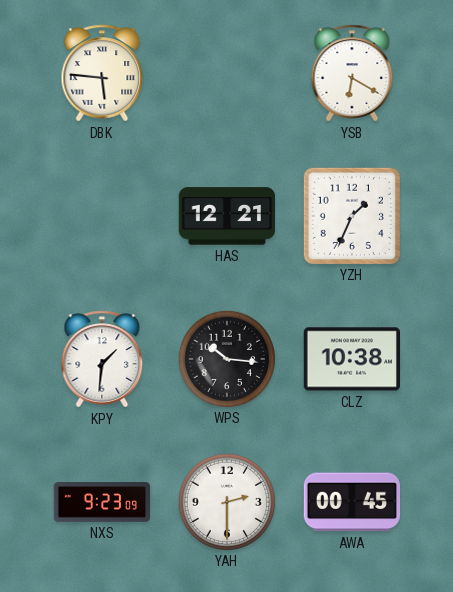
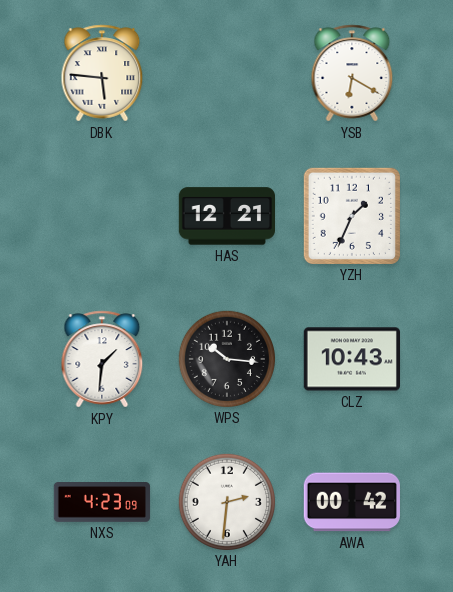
CLZ: 10:38 -> 10:43 (351, 359)
NXS: 9:23 -> 4:23 (102, 503)
YAH: 2:30 -> 2:31 (226, 501)
AWA: 00:45 -> 00:42 (352, 502)
